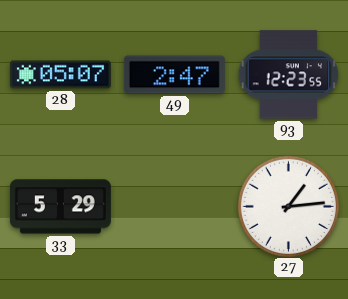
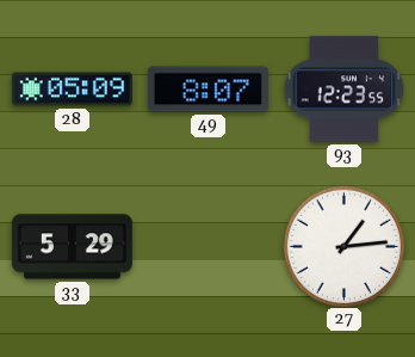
28: 05:07 -> 05:09 (72, 90)
49: 2:47 -> 8:07 (207, 90)
